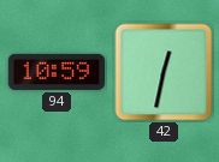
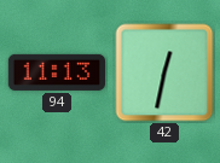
94: 10:59 -> 11:13 (56, 72)
